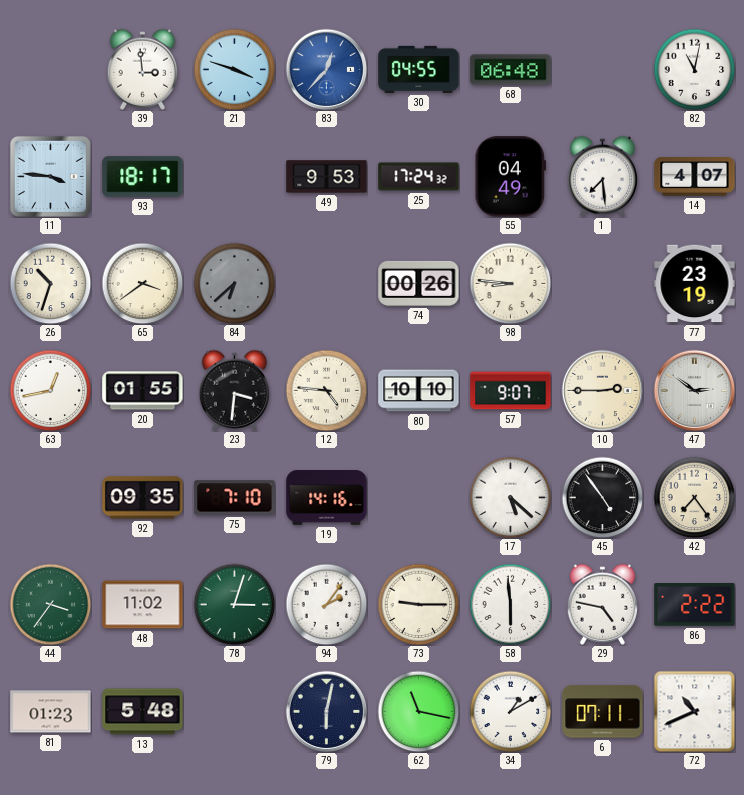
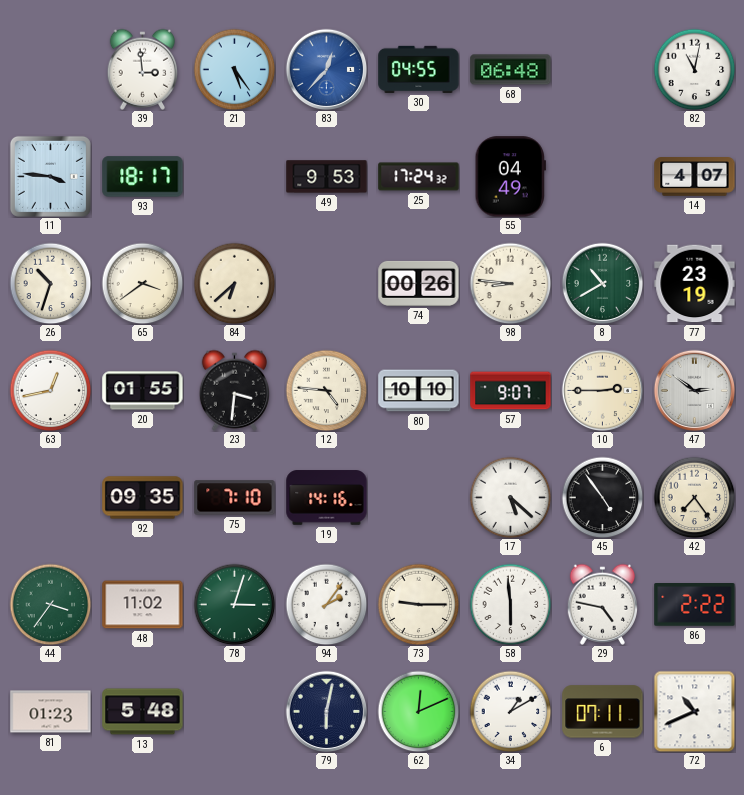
21: 3:48 -> 5:24 (234, 69)
1: 7:29 -> none (602, 176)
84 dial: grey -> cream (234, 283)
8: none -> 10:40 (602, 283)
62: 11:17 -> 12:11 (418, 711)
